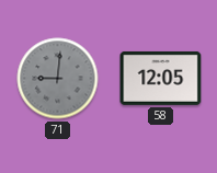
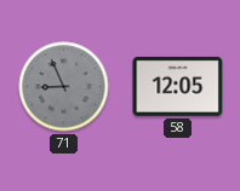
71: 9:01 -> 8:56 (64, 87)
